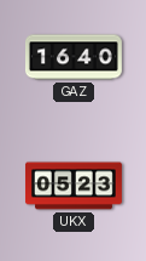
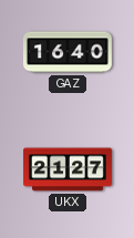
UKX: 05:23 -> 21:27 (68, 169)
